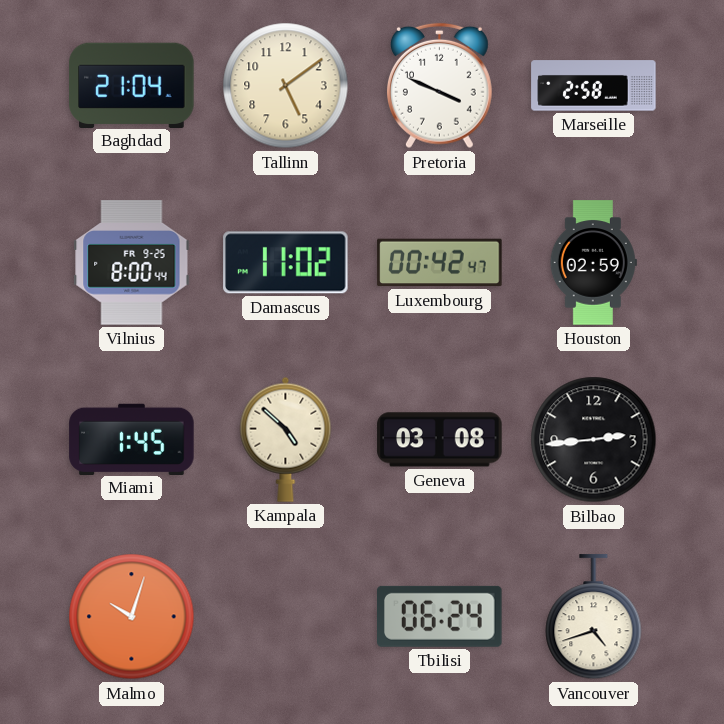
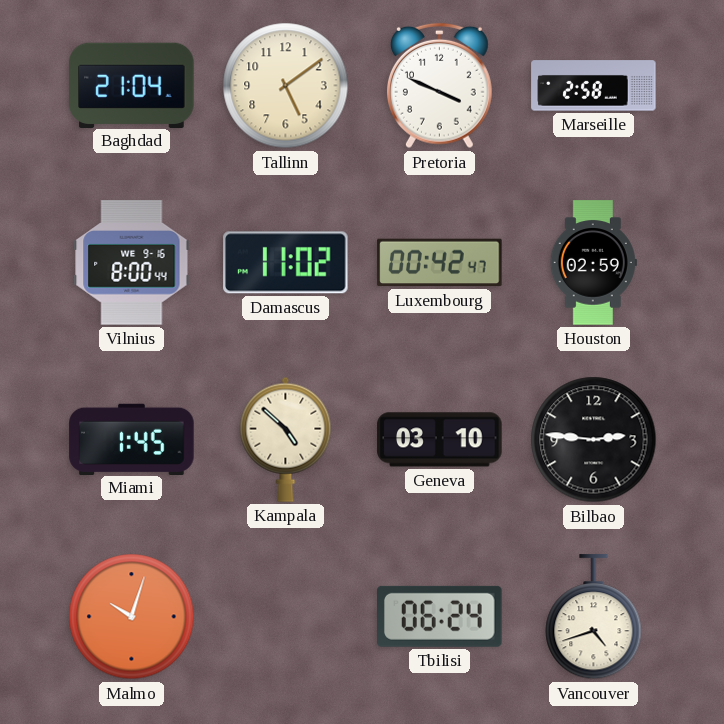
Vilnius date: FR 9-25 -> WE 9-16 (132, 263)
Geneva: 03:08 -> 03:10 (440, 440)
Bilbao: 2:44 -> 2:46 (594, 440)
